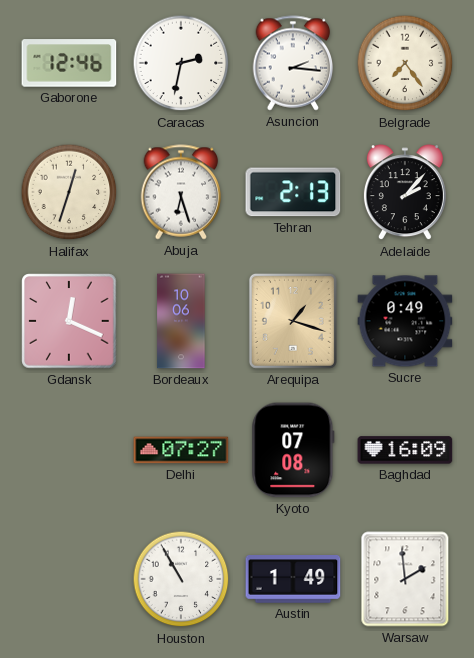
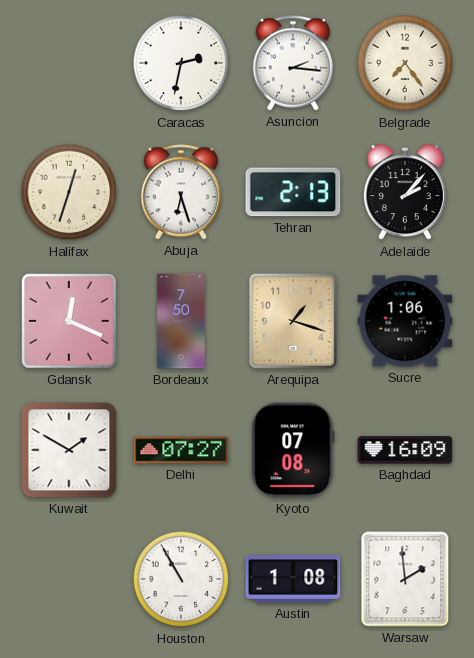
Gaborone: 12:46 -> none (69, 63)
Bordeaux: 10:06 -> 7:50 (181, 321)
Sucre: 0:49 -> 1:06 (405, 321)
Kuwait: none -> 1:50 (69, 450)
Austin: 1:49 -> 1:08 (293, 580)
